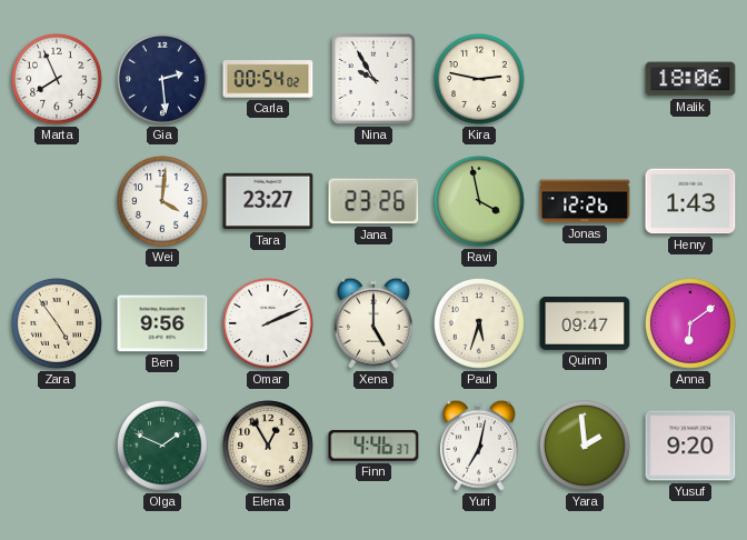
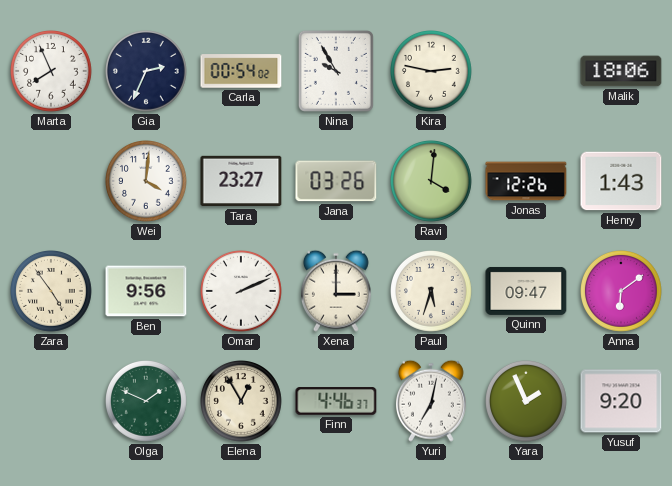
Gia: 2:29 -> 2:34 (147, 72)
Jana: 23:26 -> 03:26 (336, 181)
Ravi: 3:58 -> 4:01 (432, 182)
Xena: 5:00 -> 3:00 (336, 291)
Yara: 1:59 -> 1:56 (527, 402)
